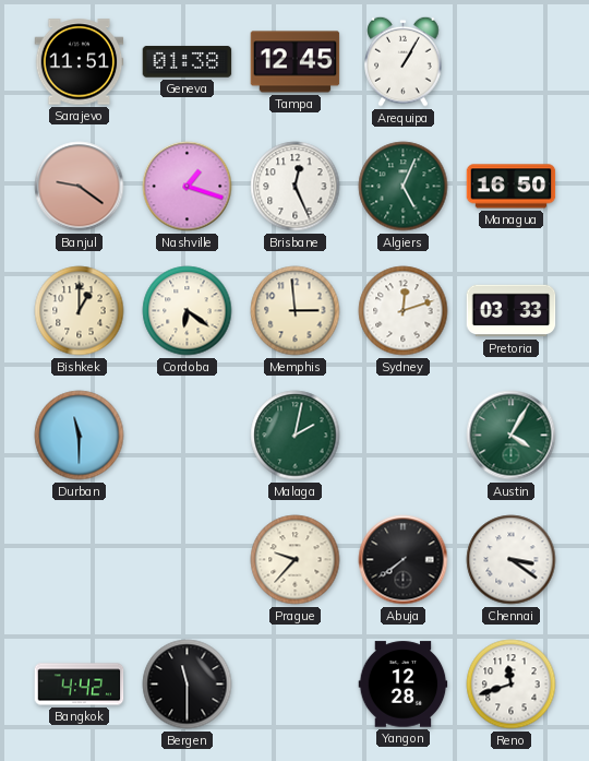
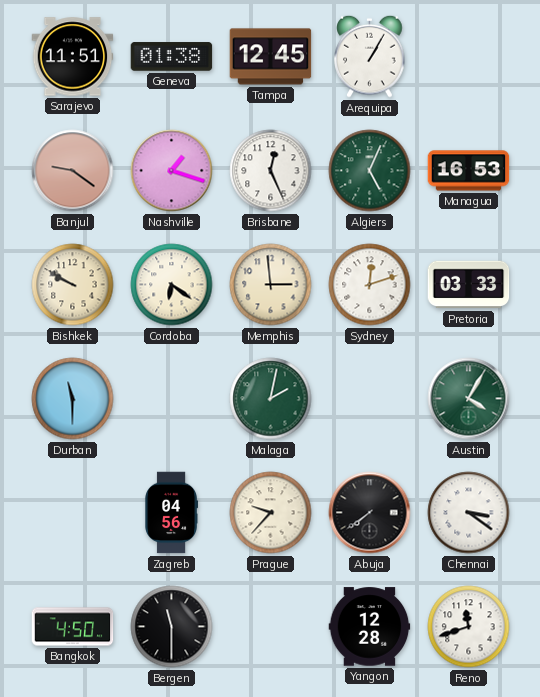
Managua: 16:50 -> 16:53 (469, 171)
Bishkek: 1:00 -> 9:50 (73, 285)
Zagreb: none -> 04:56 (171, 513)
Bangkok: 4:42 -> 4:50 (73, 627)
